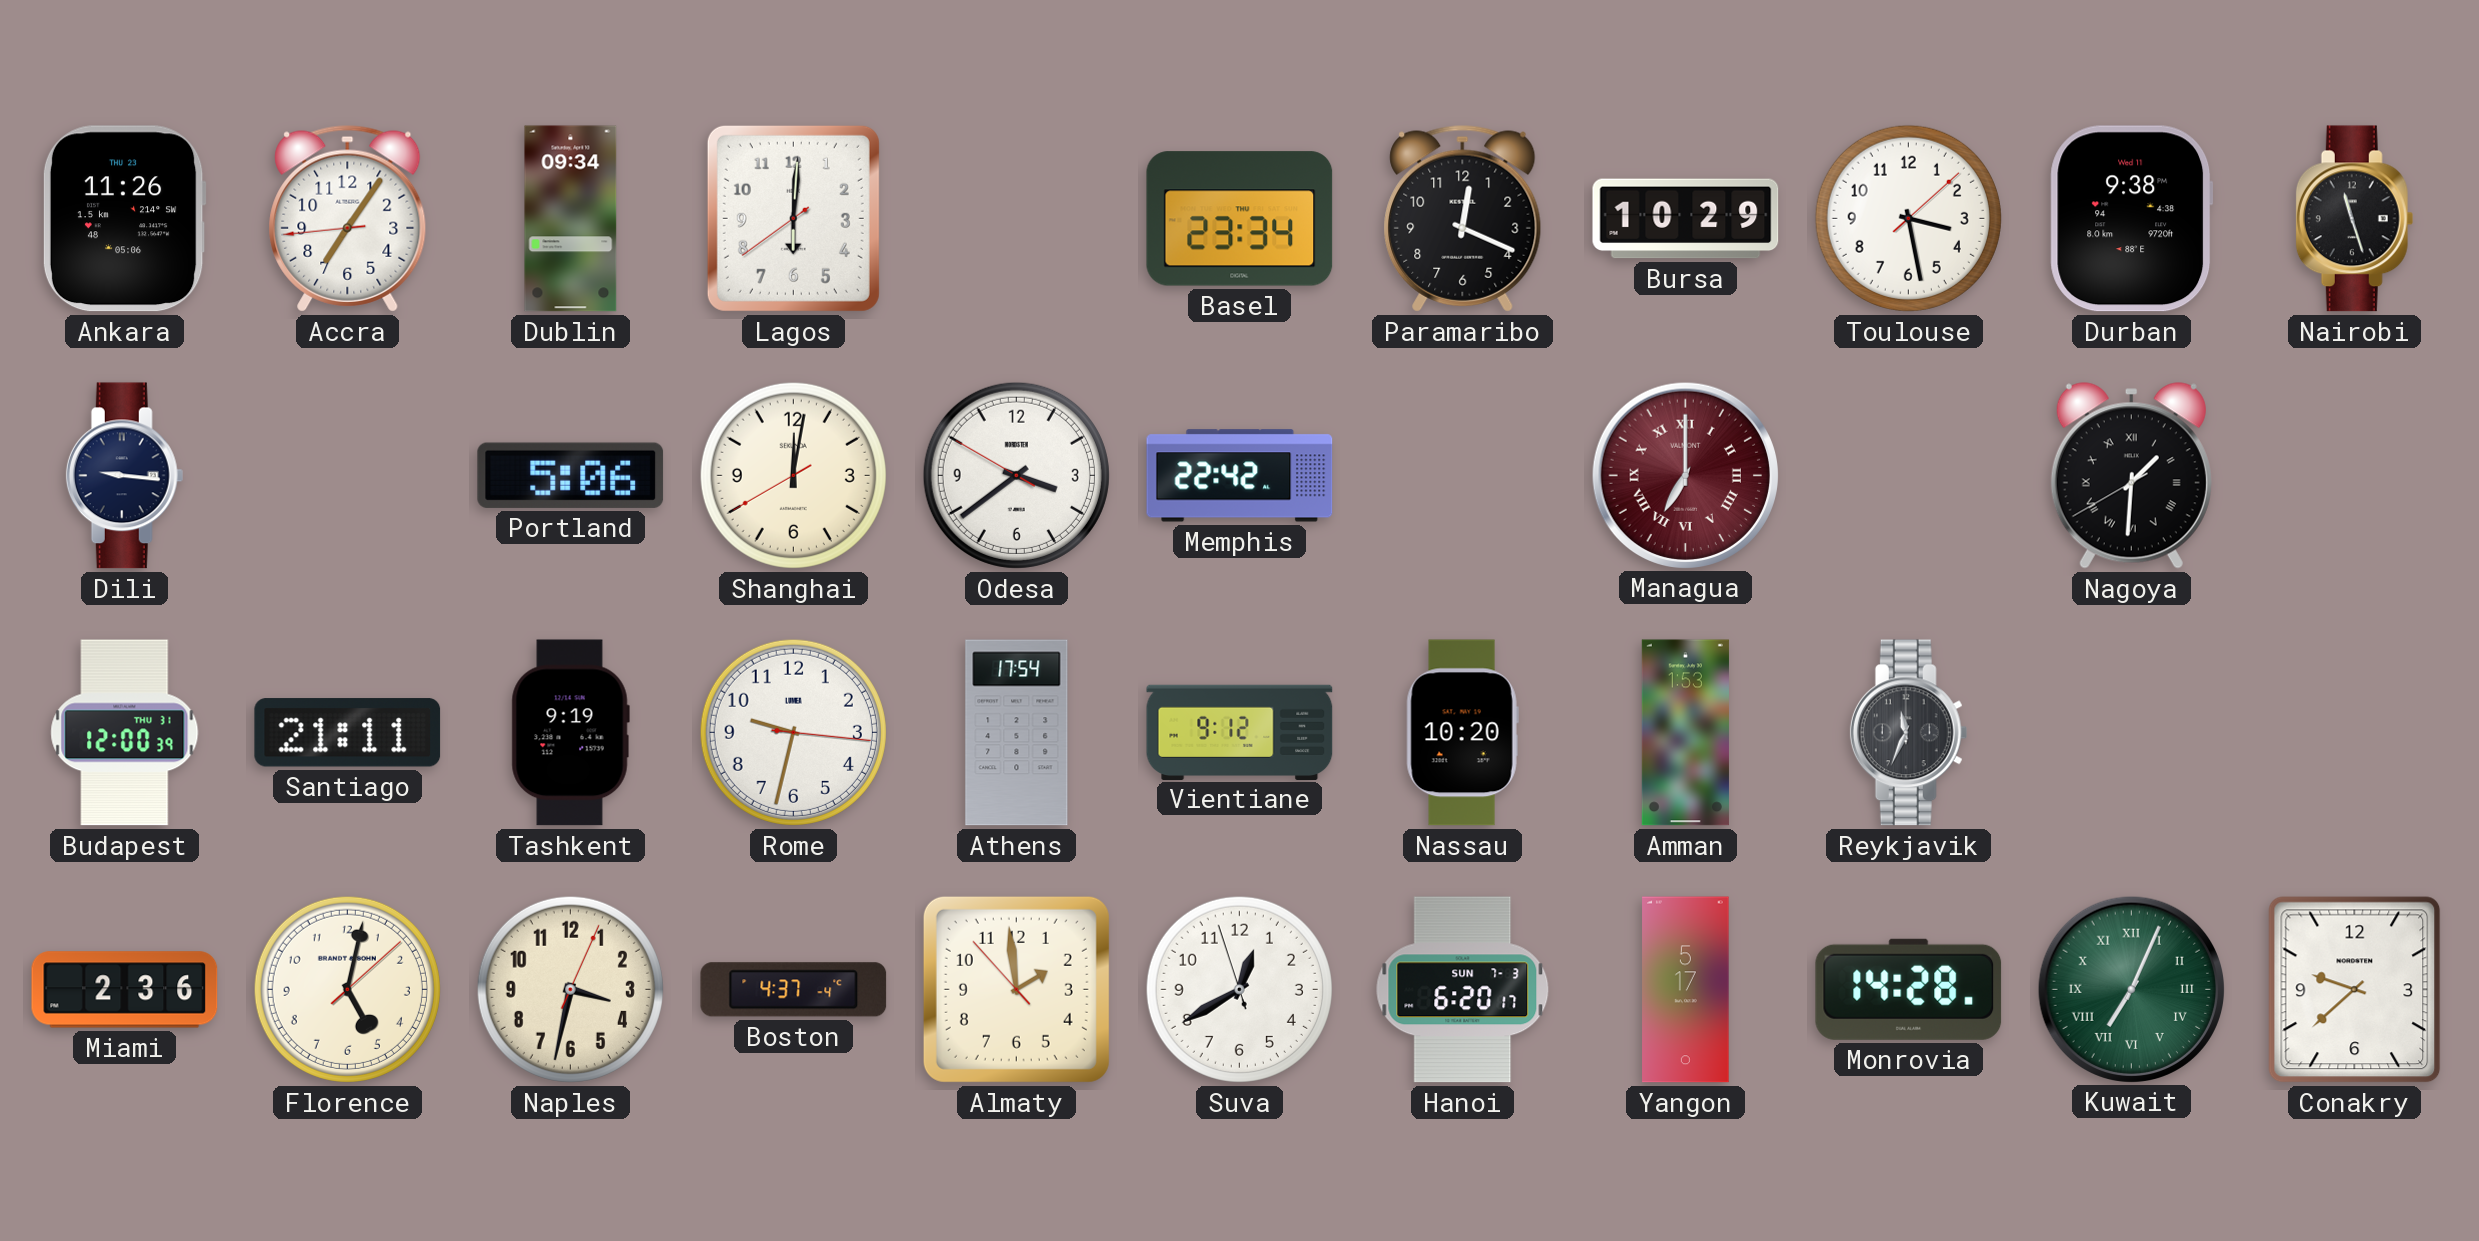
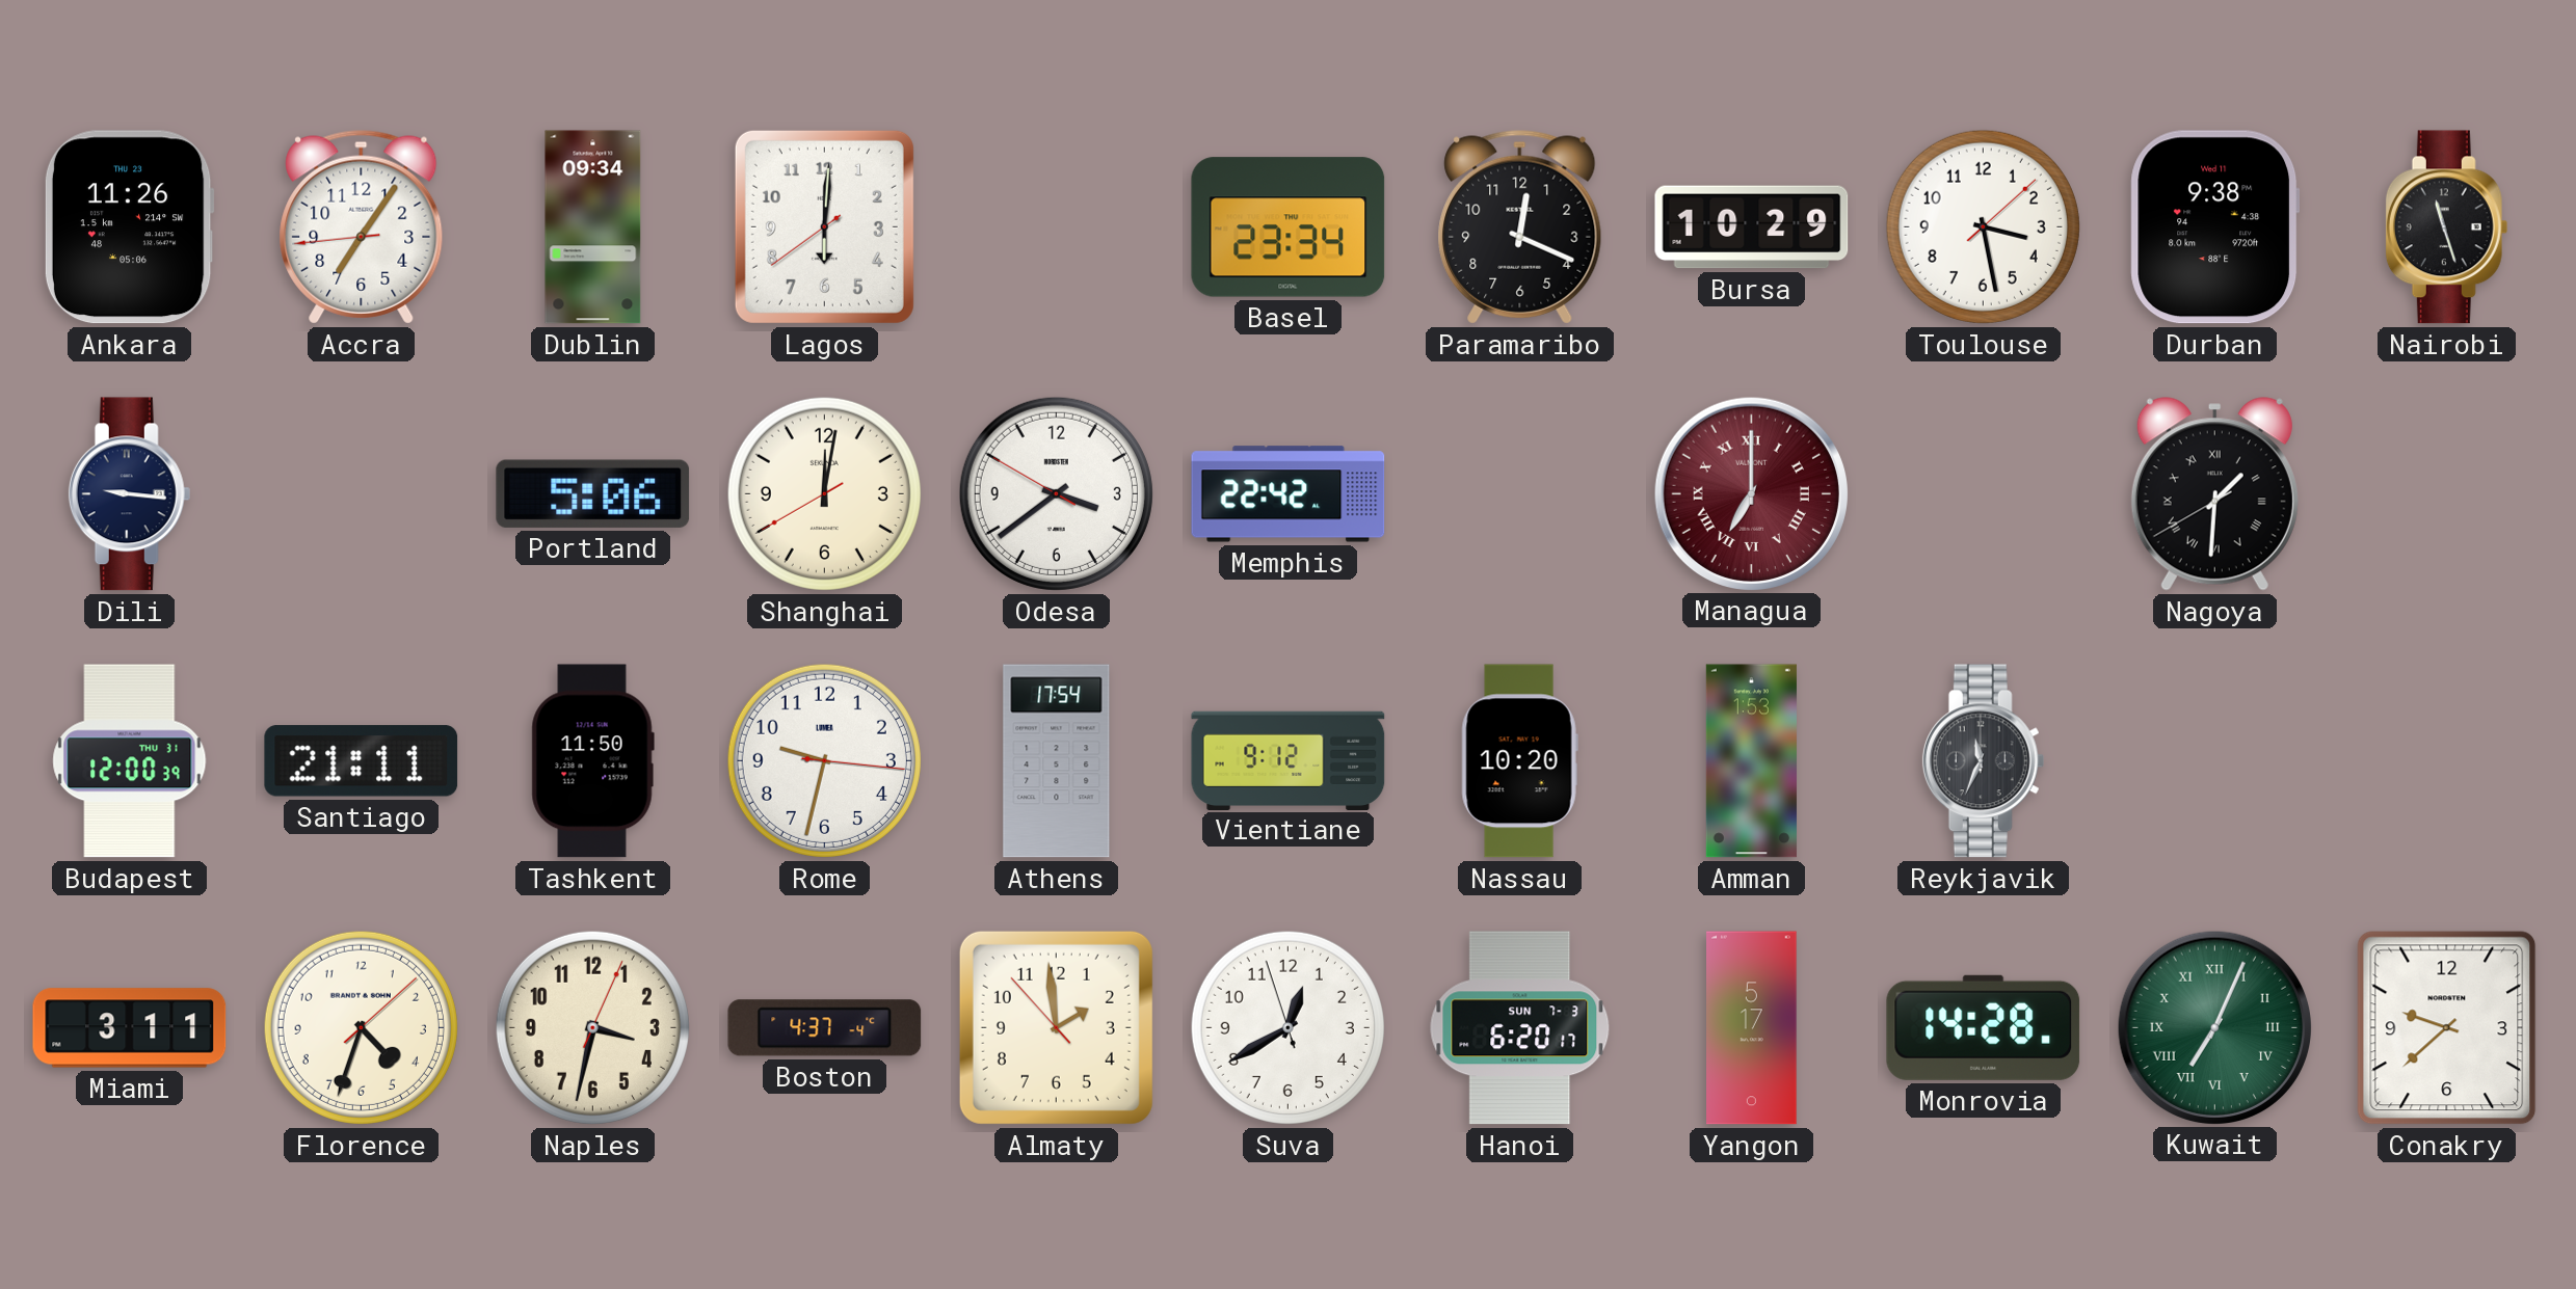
Tashkent: 9:19 -> 11:50 (592, 761)
Miami: 2:36 -> 3:11 (130, 1028)
Florence: 5:02 -> 4:33 (361, 1027)
